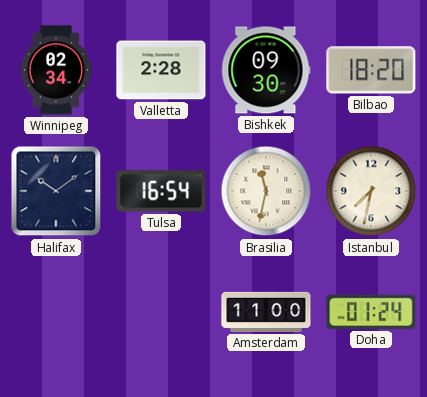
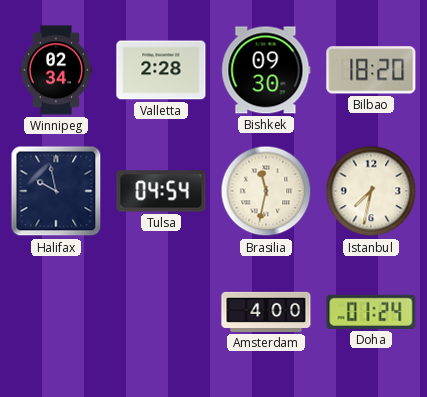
Halifax: 10:09 -> 9:58 (56, 191)
Tulsa: 16:54 -> 04:54 (161, 191)
Amsterdam: 11:00 -> 4:00 (266, 312)
